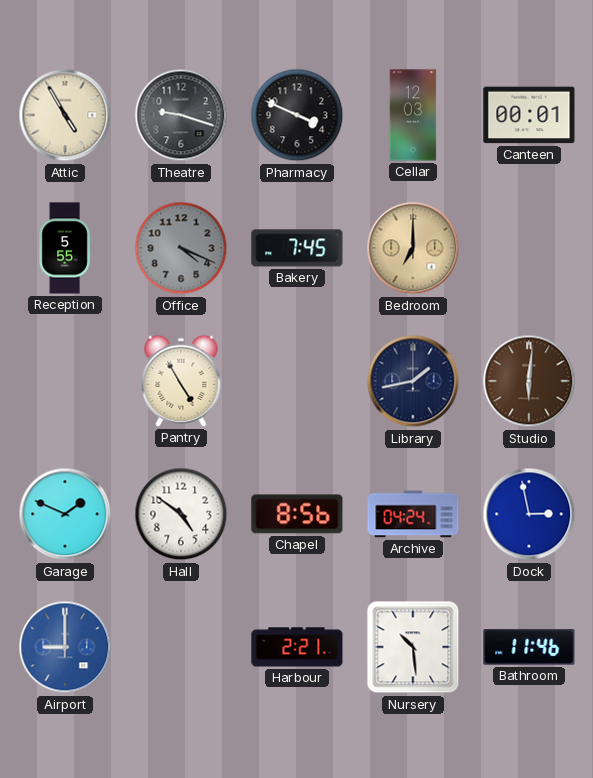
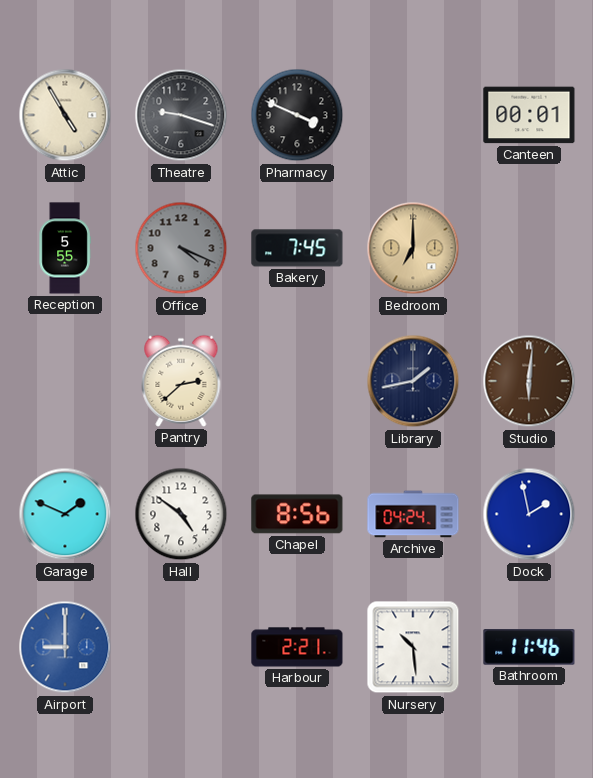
Cellar: 12:03 -> none (413, 115)
Pantry: 4:55 -> 2:38 (181, 381)
Dock: 2:58 -> 1:58 (529, 514)
